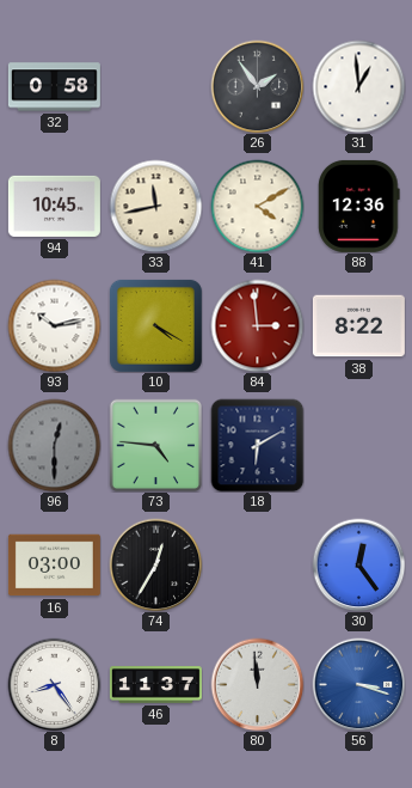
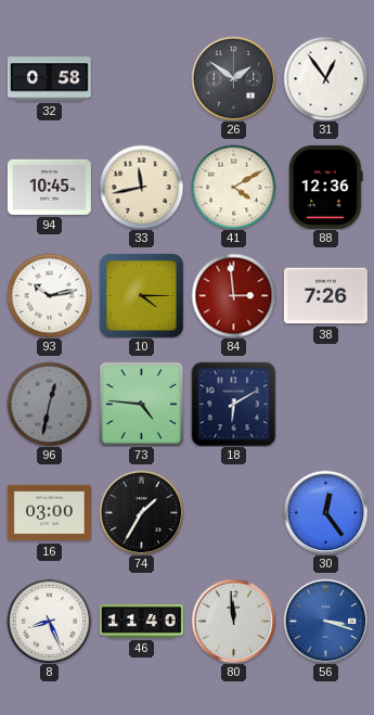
26: 1:54 -> 1:51 (233, 78)
31: 12:59 -> 12:54 (325, 78)
10: 4:20 -> 4:15 (141, 295)
38: 8:22 -> 7:26 (325, 296)
96: 12:30 -> 12:32 (49, 404)
74: 12:35 -> 1:35 (141, 512)
8: 8:24 -> 8:26 (49, 621)
46: 11:37 -> 11:40 (141, 622)
